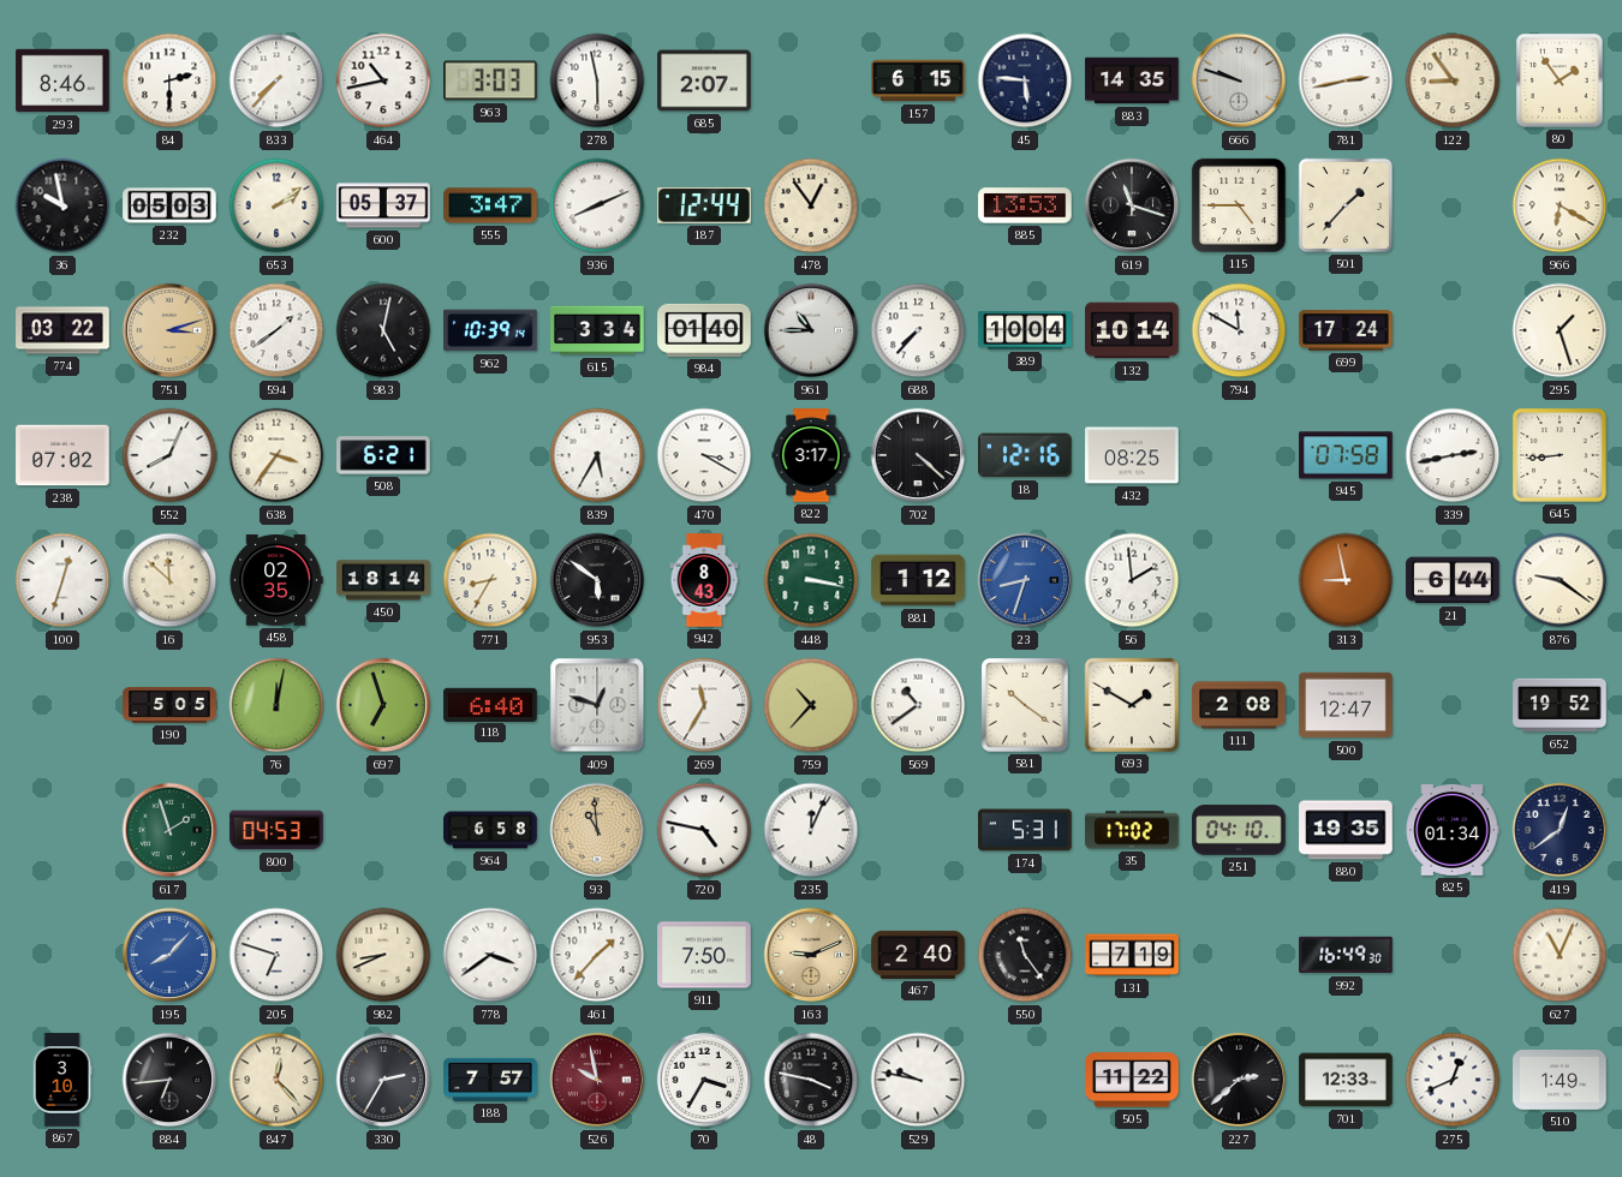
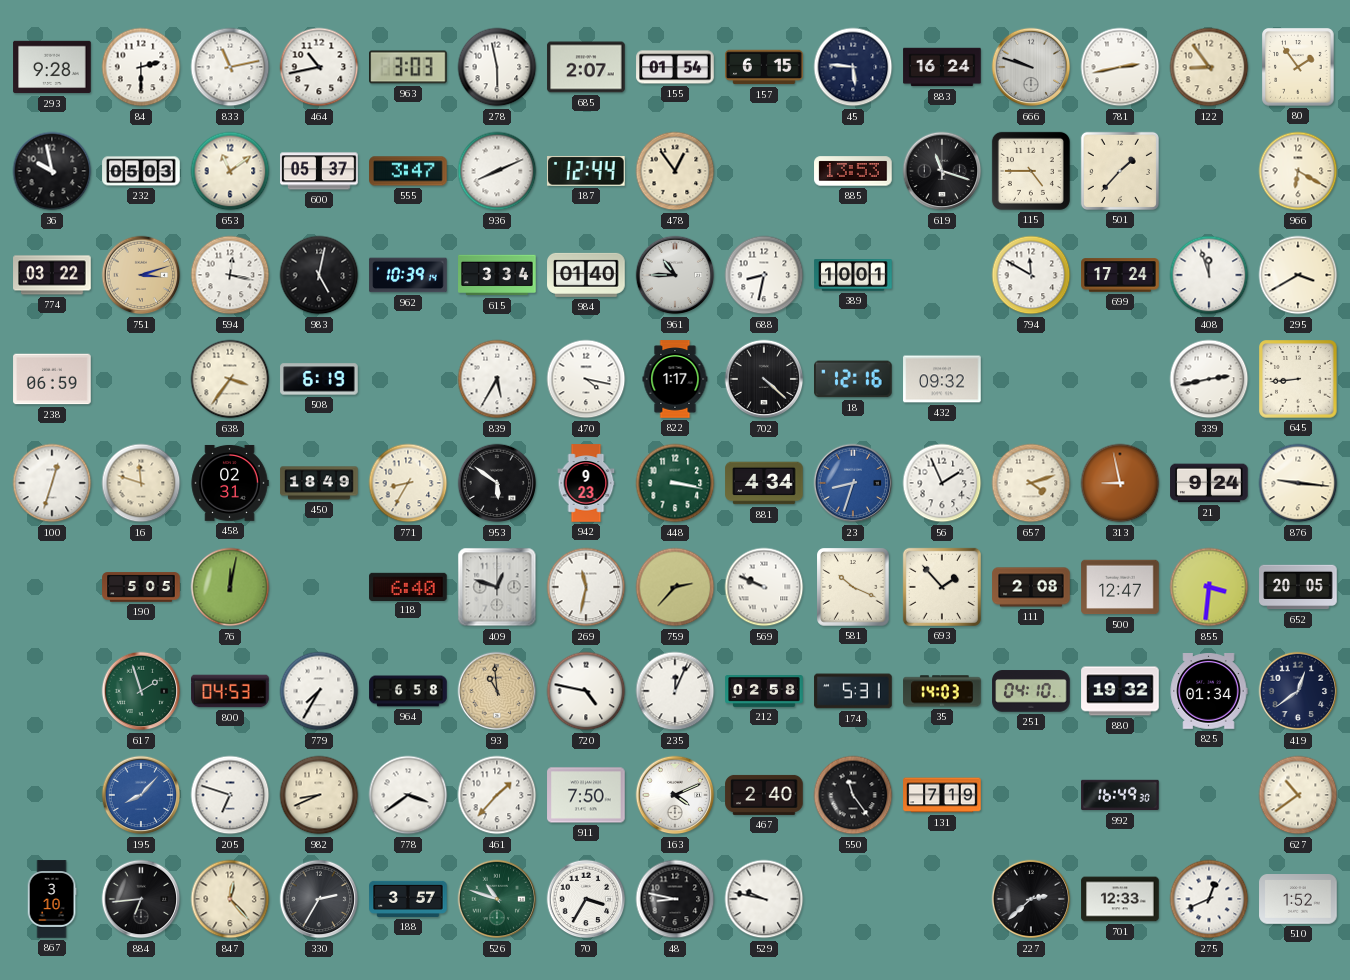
293: 8:46 -> 9:28 (52, 67)
833: 7:37 -> 11:13 (230, 67)
155: none -> 01:54 (675, 67)
883: 14:35 -> 16:24 (942, 67)
653: 2:09 -> 11:09 (230, 171)
594: 1:39 -> 12:17 (230, 275)
688: 7:37 -> 8:32 (764, 275)
389: 10:04 -> 10:01 (853, 275)
132: 10:14 -> none (1132, 330)
408: none -> 11:57 (1209, 275)
295: 1:27 -> 3:40 (1298, 275)
238: 07:02 -> 06:59 (52, 379)
552: 8:04 -> none (169, 455)
508: 6:21 -> 6:19 (319, 379)
470: 3:20 -> 4:17 (586, 379)
822: 3:17 -> 1:17 (675, 379)
432: 08:25 -> 09:32 (942, 379)
945: 07:58 -> none (1346, 455)
16: 11:52 -> 11:48 (141, 483)
458: 02:35 -> 02:31 (230, 483)
450: 18:14 -> 18:49 (319, 483)
942: 8:43 -> 9:23 (586, 483)
881: 1:12 -> 4:34 (764, 483)
56: 1:59 -> 1:56 (942, 483)
657: none -> 4:12 (1031, 483)
21: 6:44 -> 9:24 (1209, 483)
876: 9:21 -> 9:16 (1298, 483)
697: 6:57 -> none (383, 705)
269: 11:35 -> 11:32 (586, 587)
759: 10:37 -> 2:37 (675, 587)
569: 10:39 -> 9:49 (764, 587)
581: 10:21 -> 10:19 (853, 587)
693: 1:50 -> 1:53 (942, 587)
855: none -> 3:31 (1209, 587)
652: 19:52 -> 20:05 (1298, 587)
779: none -> 7:35 (319, 691)
212: none -> 02:58 (764, 692)
35: 17:02 -> 14:03 (942, 691)
880: 19:35 -> 19:32 (1120, 691)
163: 9:11 -> 4:11 (675, 795)
163 dial: champagne -> white (675, 795)
627: 11:04 -> 10:39 (1298, 795)
188: 7:57 -> 3:57 (408, 899)
526: 9:58 -> 10:48 (497, 899)
526 dial: burgundy -> green (497, 899)
48: 3:47 -> 8:47 (675, 899)
505: 11:22 -> none (1132, 1080)
510: 1:49 -> 1:52 (1298, 900)
